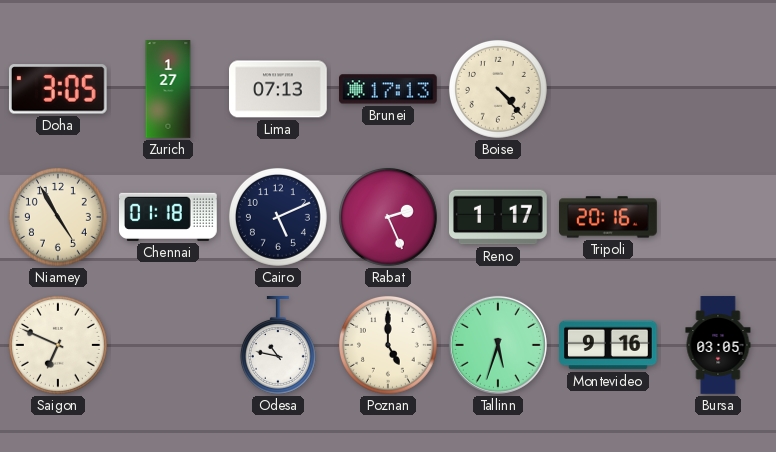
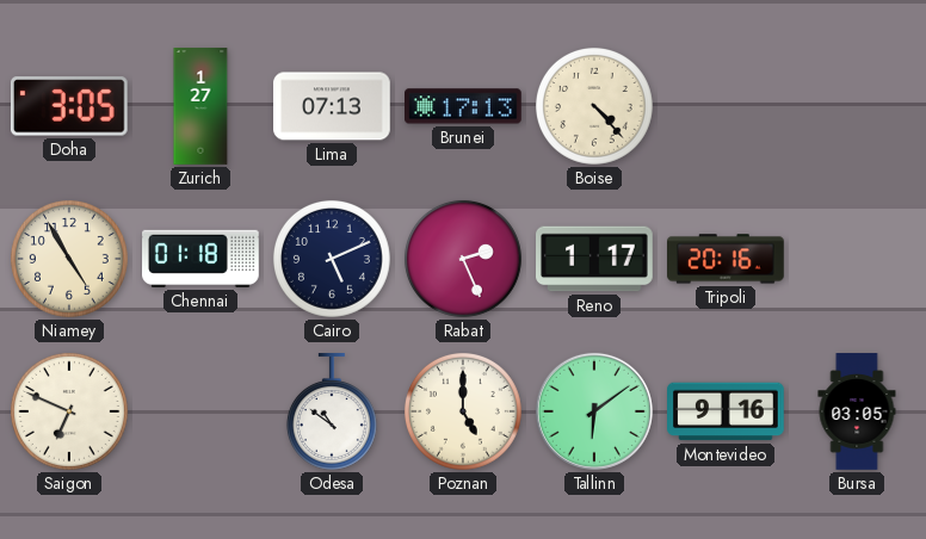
Odesa: 10:47 -> 10:51 (332, 413)
Tallinn: 5:33 -> 6:09 (594, 411)
